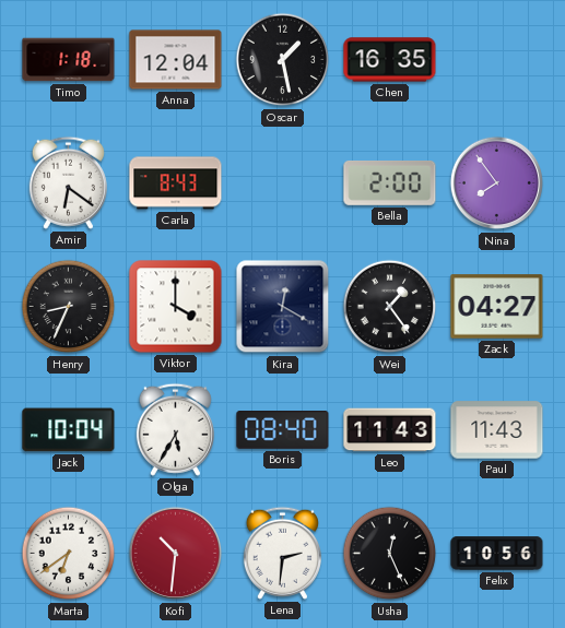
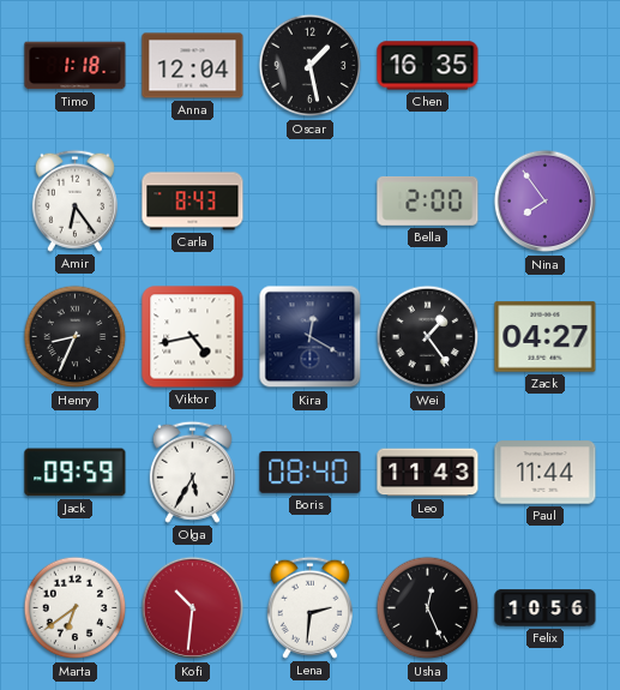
Amir: 6:21 -> 6:24 (74, 200)
Viktor: 4:00 -> 4:43 (193, 337)
Jack: 10:04 -> 09:59 (76, 473)
Paul: 11:43 -> 11:44 (546, 473)
